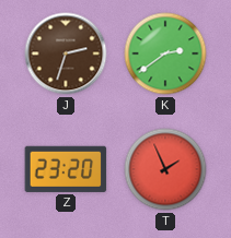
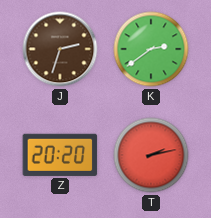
Z: 23:20 -> 20:20 (60, 155)
T: 1:56 -> 2:13 (151, 155)
